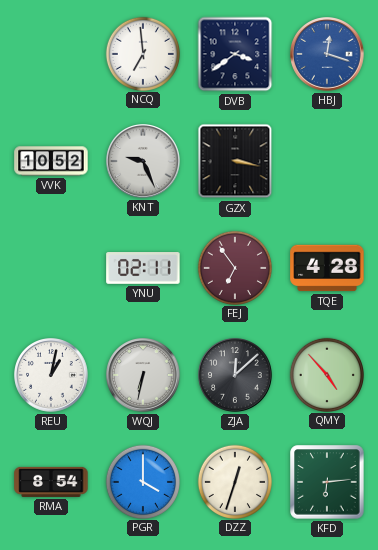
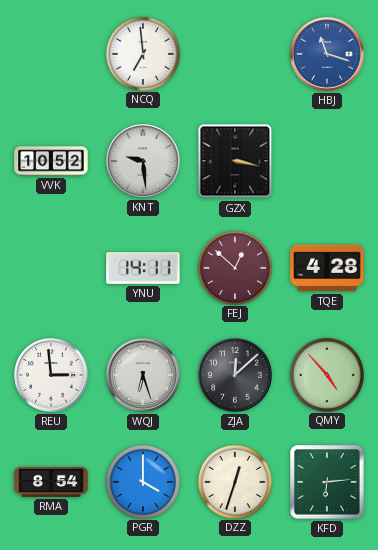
DVB: 3:39 -> none (235, 54)
HBJ: 12:18 -> 11:18 (327, 54)
KNT: 9:26 -> 9:29 (143, 161)
YNU: 02:11 -> 14:11 (143, 268)
FEJ: 6:54 -> 12:52 (234, 267)
REU: 1:02 -> 2:59 (51, 375)
WQJ: 6:32 -> 6:27 (143, 375)
